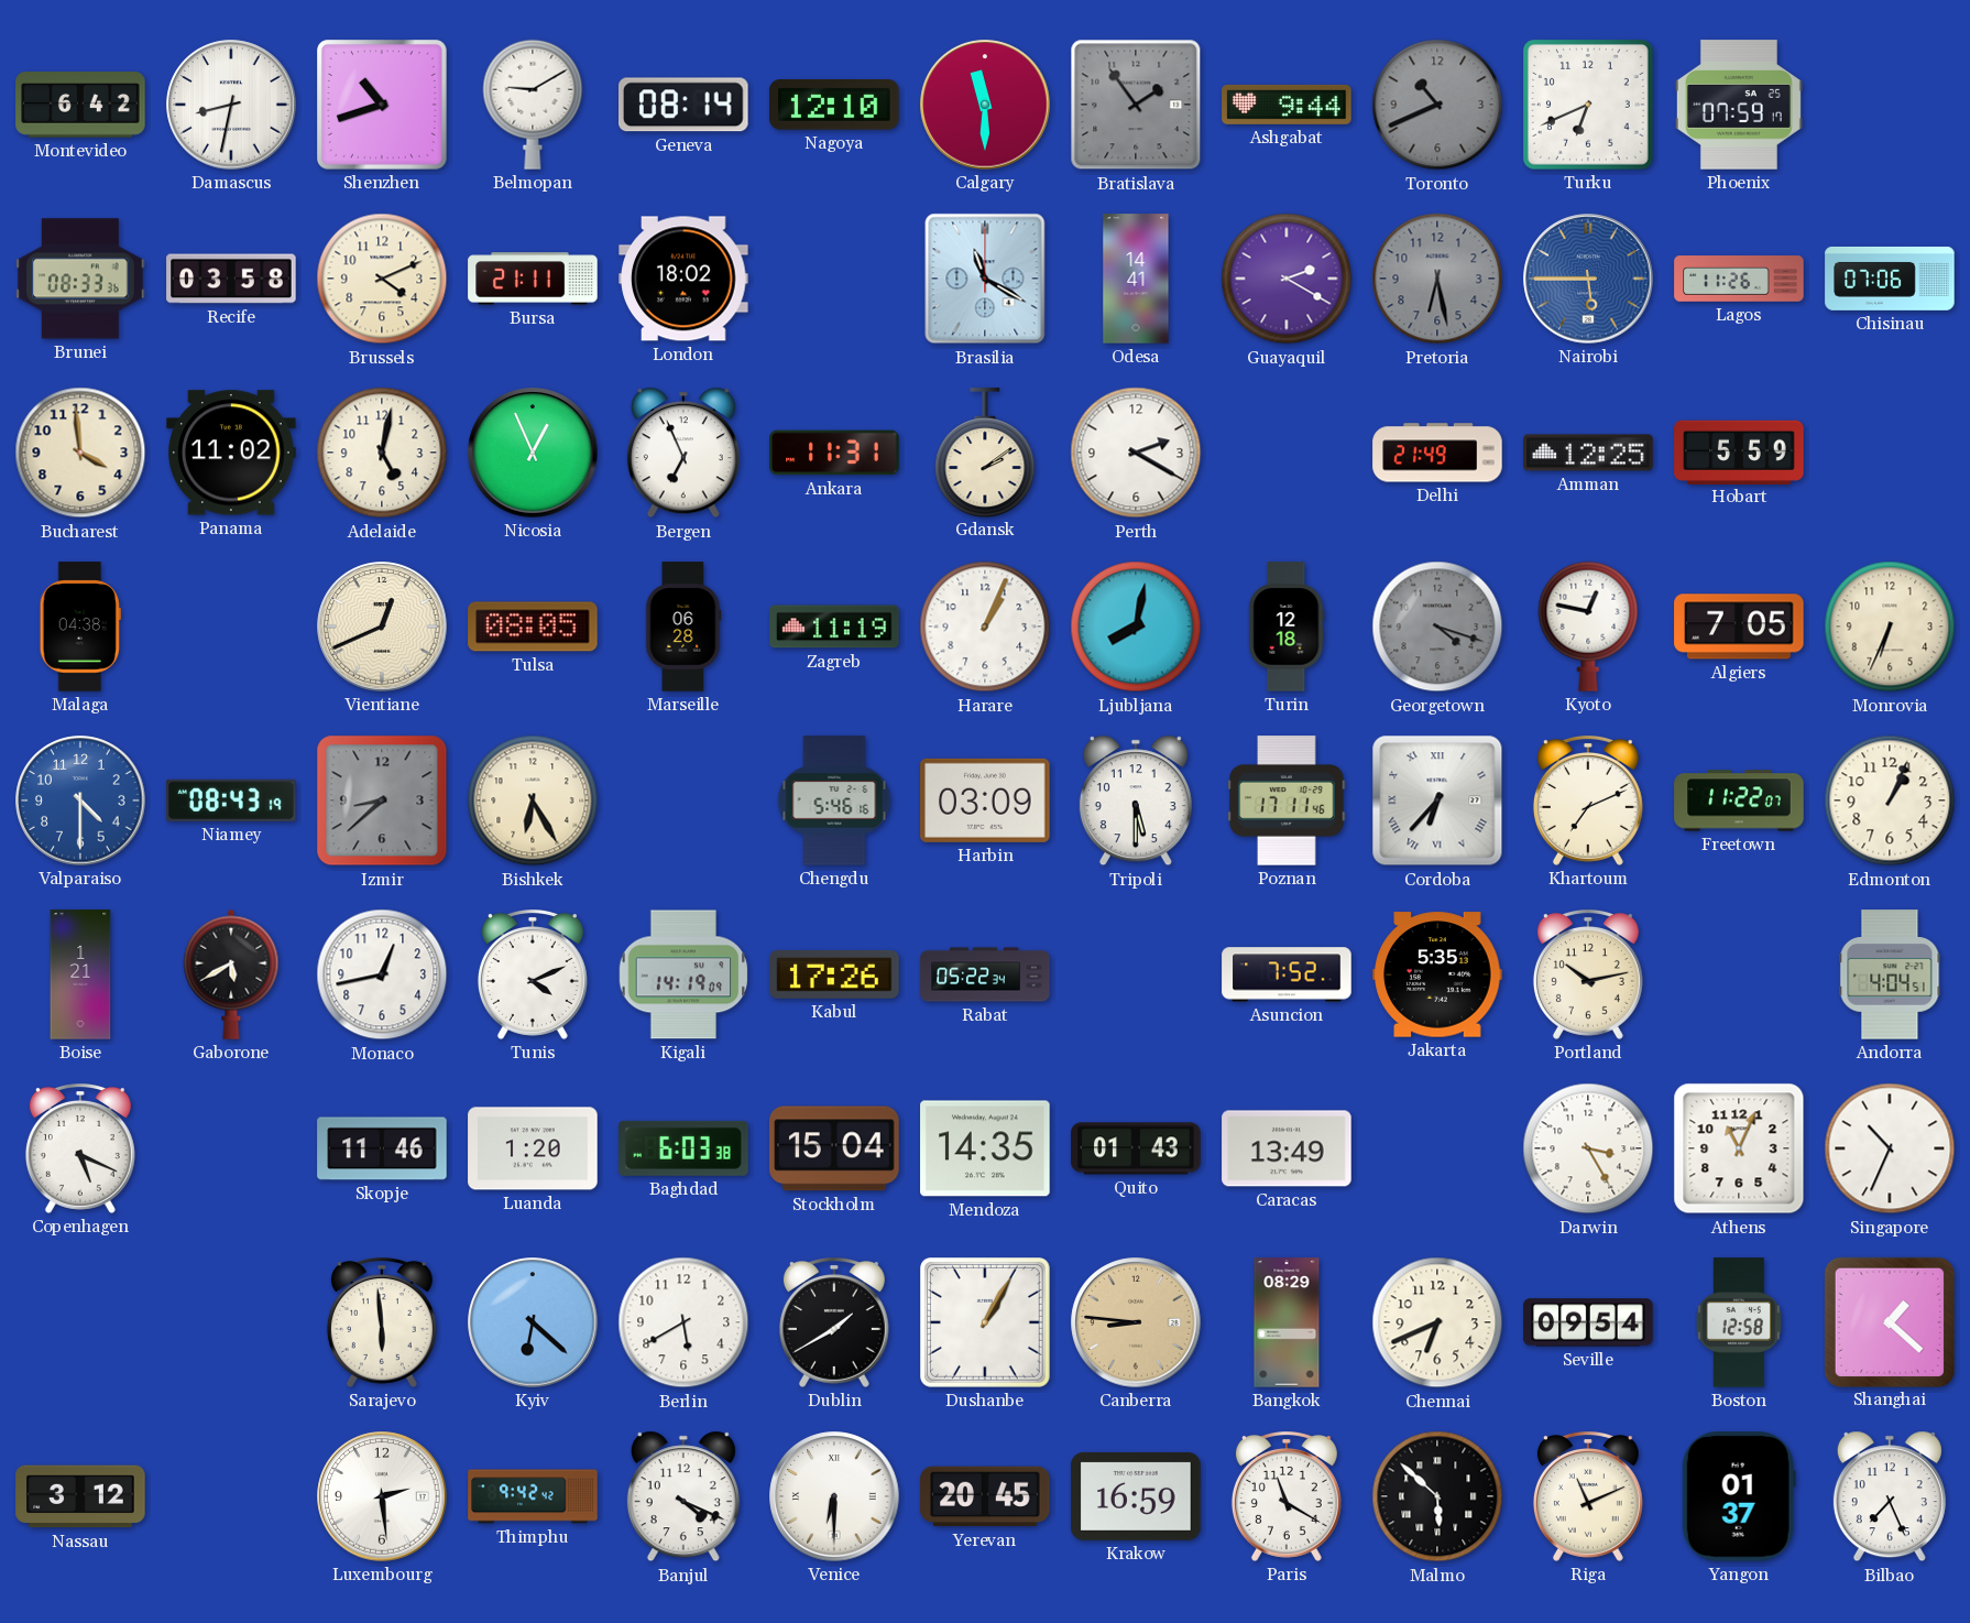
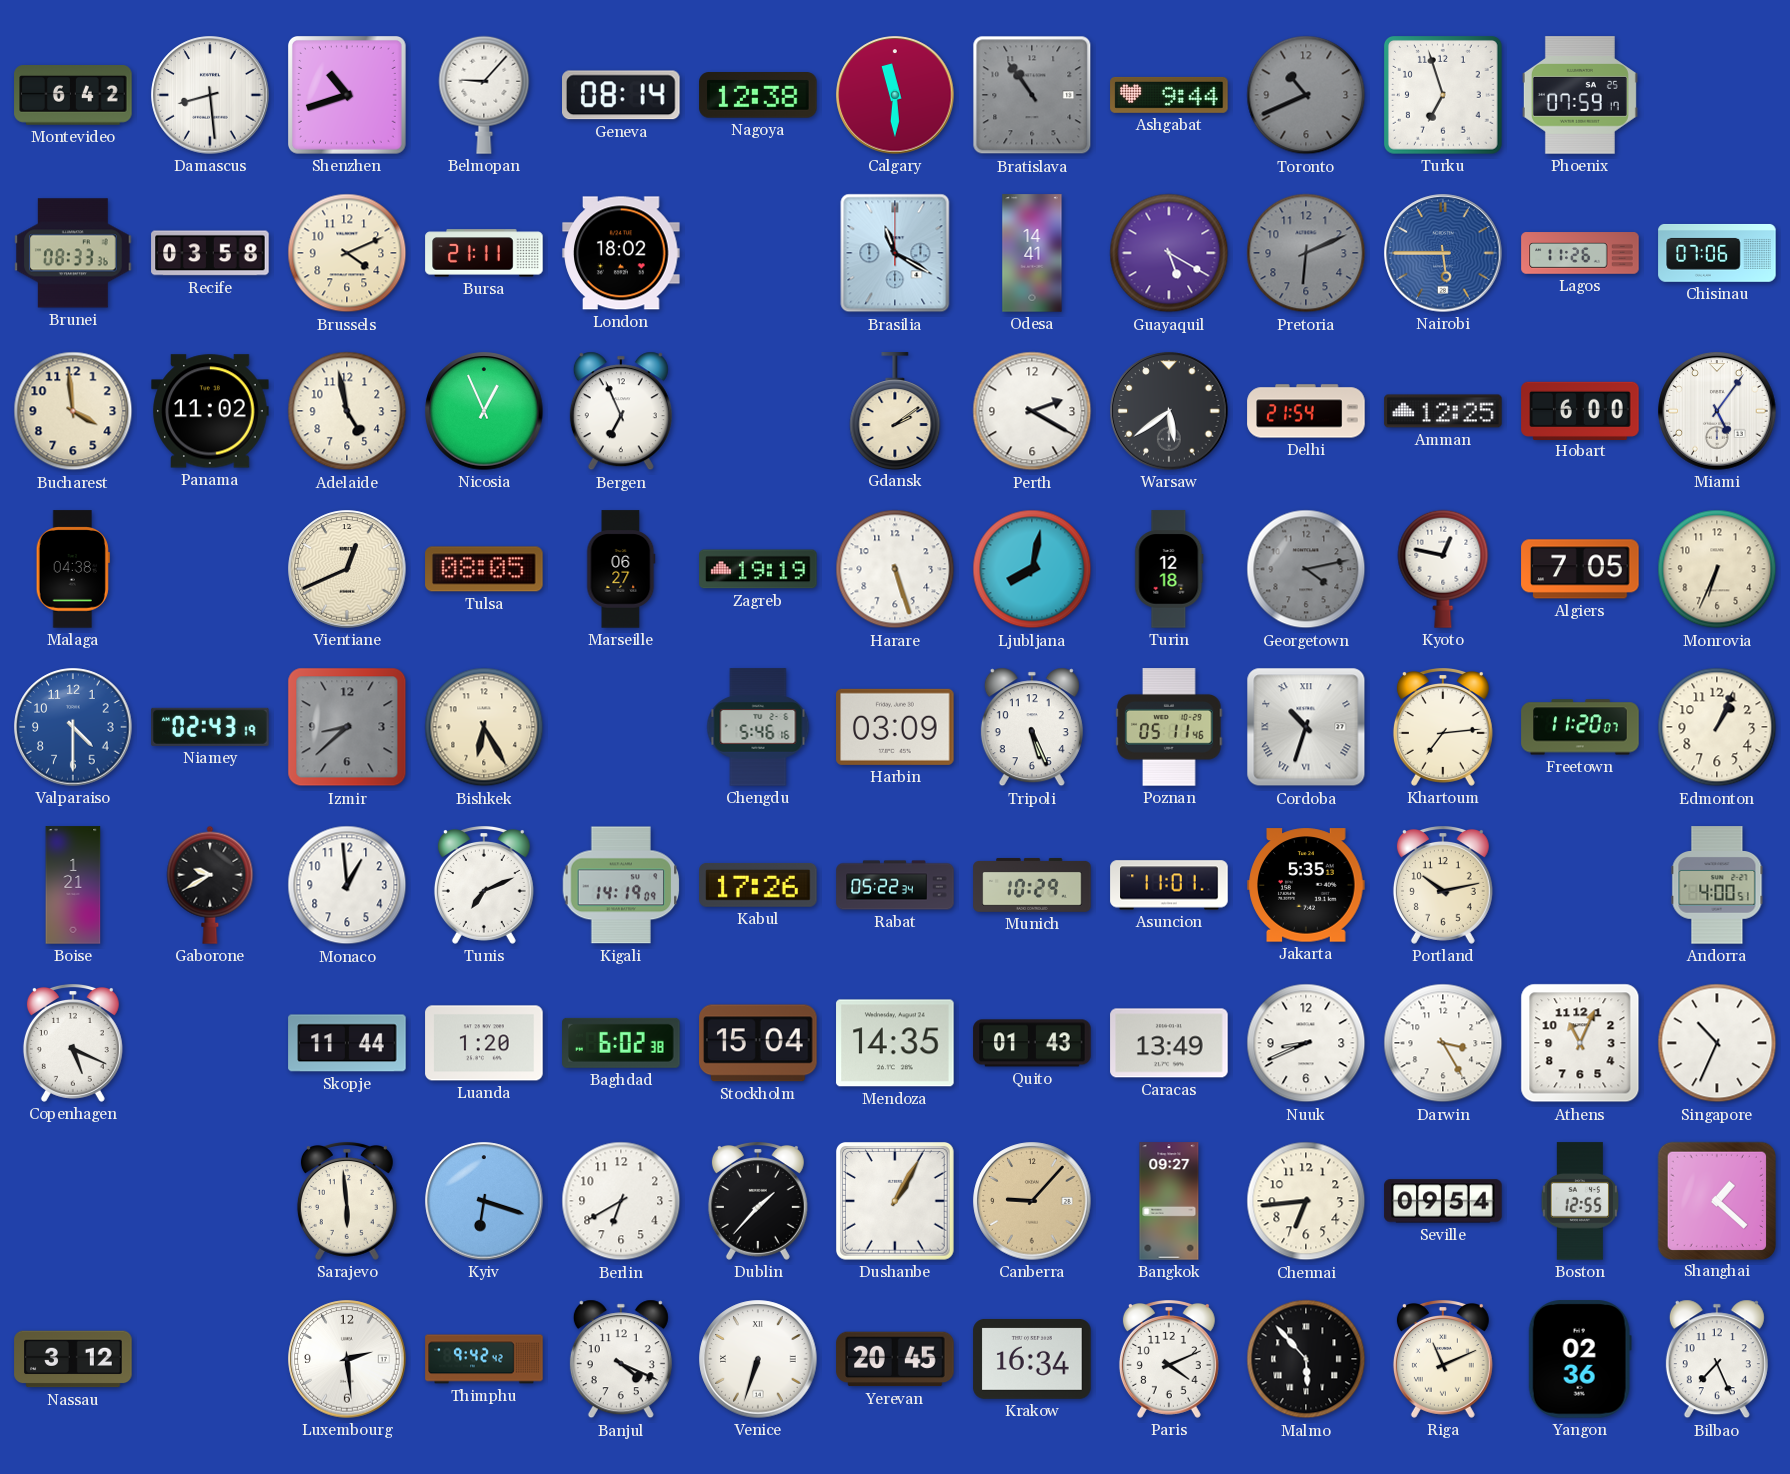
Damascus: 8:32 -> 8:29 (210, 95)
Belmopan: 9:10 -> 9:07 (484, 95)
Nagoya: 12:10 -> 12:38 (758, 96)
Bratislava: 1:54 -> 10:54 (1032, 95)
Turku: 6:41 -> 6:57 (1444, 96)
Guayaquil: 2:20 -> 5:20 (1169, 253)
Pretoria: 6:28 -> 6:11 (1306, 253)
Adelaide: 5:02 -> 4:58 (347, 411)
Ankara: 11:31 -> none (834, 453)
Warsaw: none -> 5:39 (1169, 411)
Delhi: 21:49 -> 21:54 (1306, 411)
Hobart: 5:59 -> 6:00 (1580, 410)
Miami: none -> 5:06 (1717, 411)
Marseille: 06:28 -> 06:27 (621, 569)
Zagreb: 11:19 -> 19:19 (758, 569)
Harare: 1:04 -> 5:27 (895, 569)
Georgetown: 4:18 -> 4:13 (1306, 569)
Niamey: 08:43 -> 02:43 (210, 727)
Tripoli: 5:30 -> 5:26 (1032, 727)
Poznan: 17:11 -> 05:11 (1169, 727)
Cordoba: 6:37 -> 10:33 (1306, 727)
Khartoum: 7:11 -> 7:14 (1443, 728)
Freetown: 11:22 -> 11:20 (1580, 727)
Gaborone: 5:40 -> 9:40 (210, 885)
Monaco: 12:43 -> 12:59 (347, 885)
Tunis: 4:11 -> 7:11 (484, 886)
Munich: none -> 10:29 (1032, 885)
Asuncion: 7:52 -> 11:01 (1169, 885)
Andorra: 4:04 -> 4:00 (1717, 885)
Skopje: 11:46 -> 11:44 (347, 1043)
Baghdad: 6:03 -> 6:02 (621, 1043)
Nuuk: none -> 8:41 (1306, 1043)
Kyiv: 6:22 -> 6:18 (484, 1201)
Berlin: 5:40 -> 6:40 (621, 1201)
Dublin: 1:40 -> 1:37 (758, 1202)
Canberra: 8:46 -> 9:07 (1032, 1201)
Bangkok: 08:29 -> 09:27 (1169, 1201)
Chennai: 6:41 -> 6:44 (1306, 1201)
Boston: 12:58 -> 12:55 (1579, 1201)
Venice: 6:30 -> 6:33 (758, 1359)
Krakow: 16:59 -> 16:34 (1032, 1359)
Paris: 11:20 -> 4:11 (1169, 1360)
Malmo: 5:52 -> 5:53 (1306, 1359)
Yangon: 01:37 -> 02:36 (1580, 1359)
